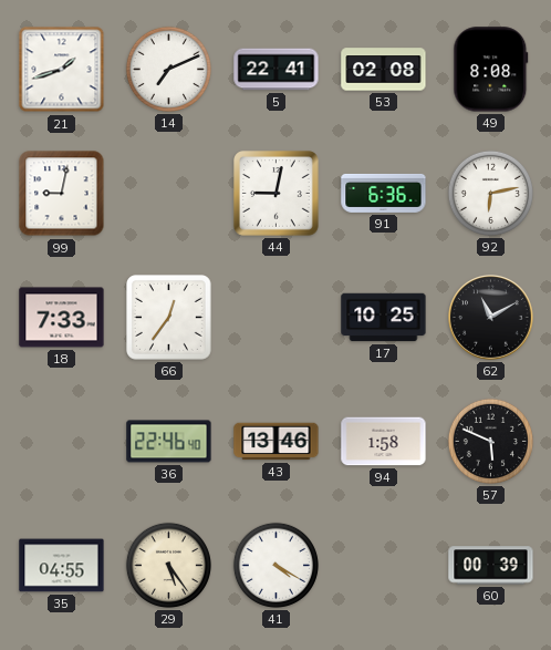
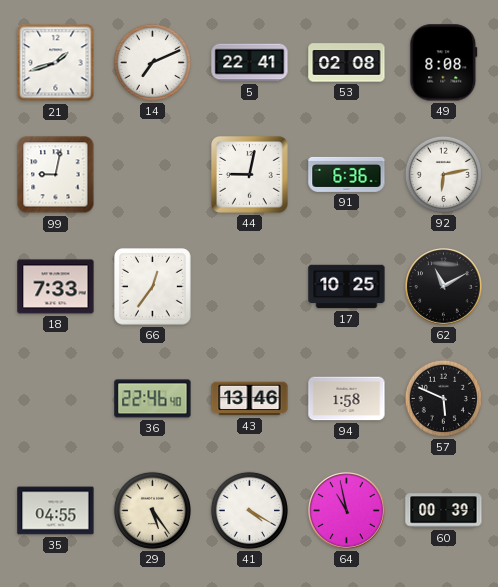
64: none -> 10:58 (347, 511)
